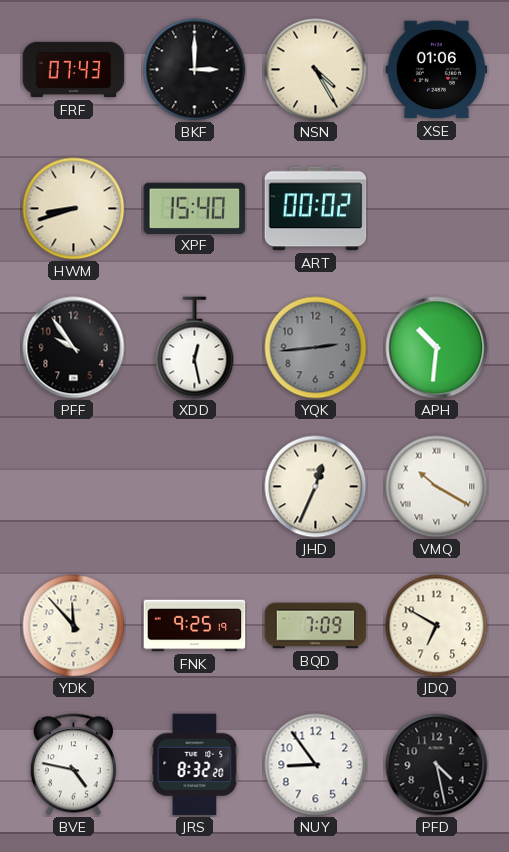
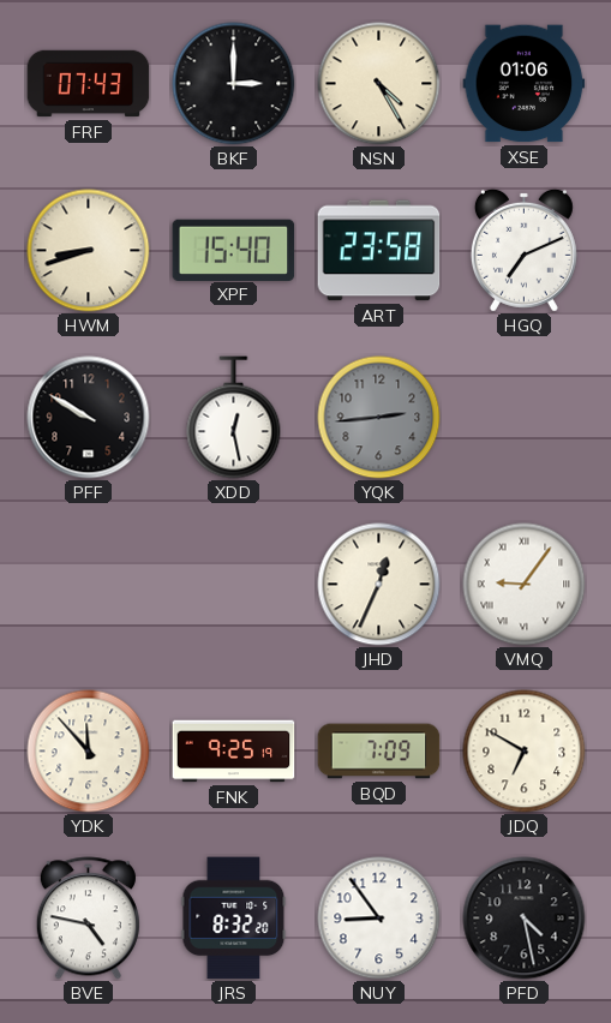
ART: 00:02 -> 23:58 (379, 251)
HGQ: none -> 7:11 (523, 250)
PFF: 9:54 -> 9:50 (89, 418)
APH: 10:31 -> none (437, 348)
VMQ: 10:20 -> 9:06 (525, 585)
